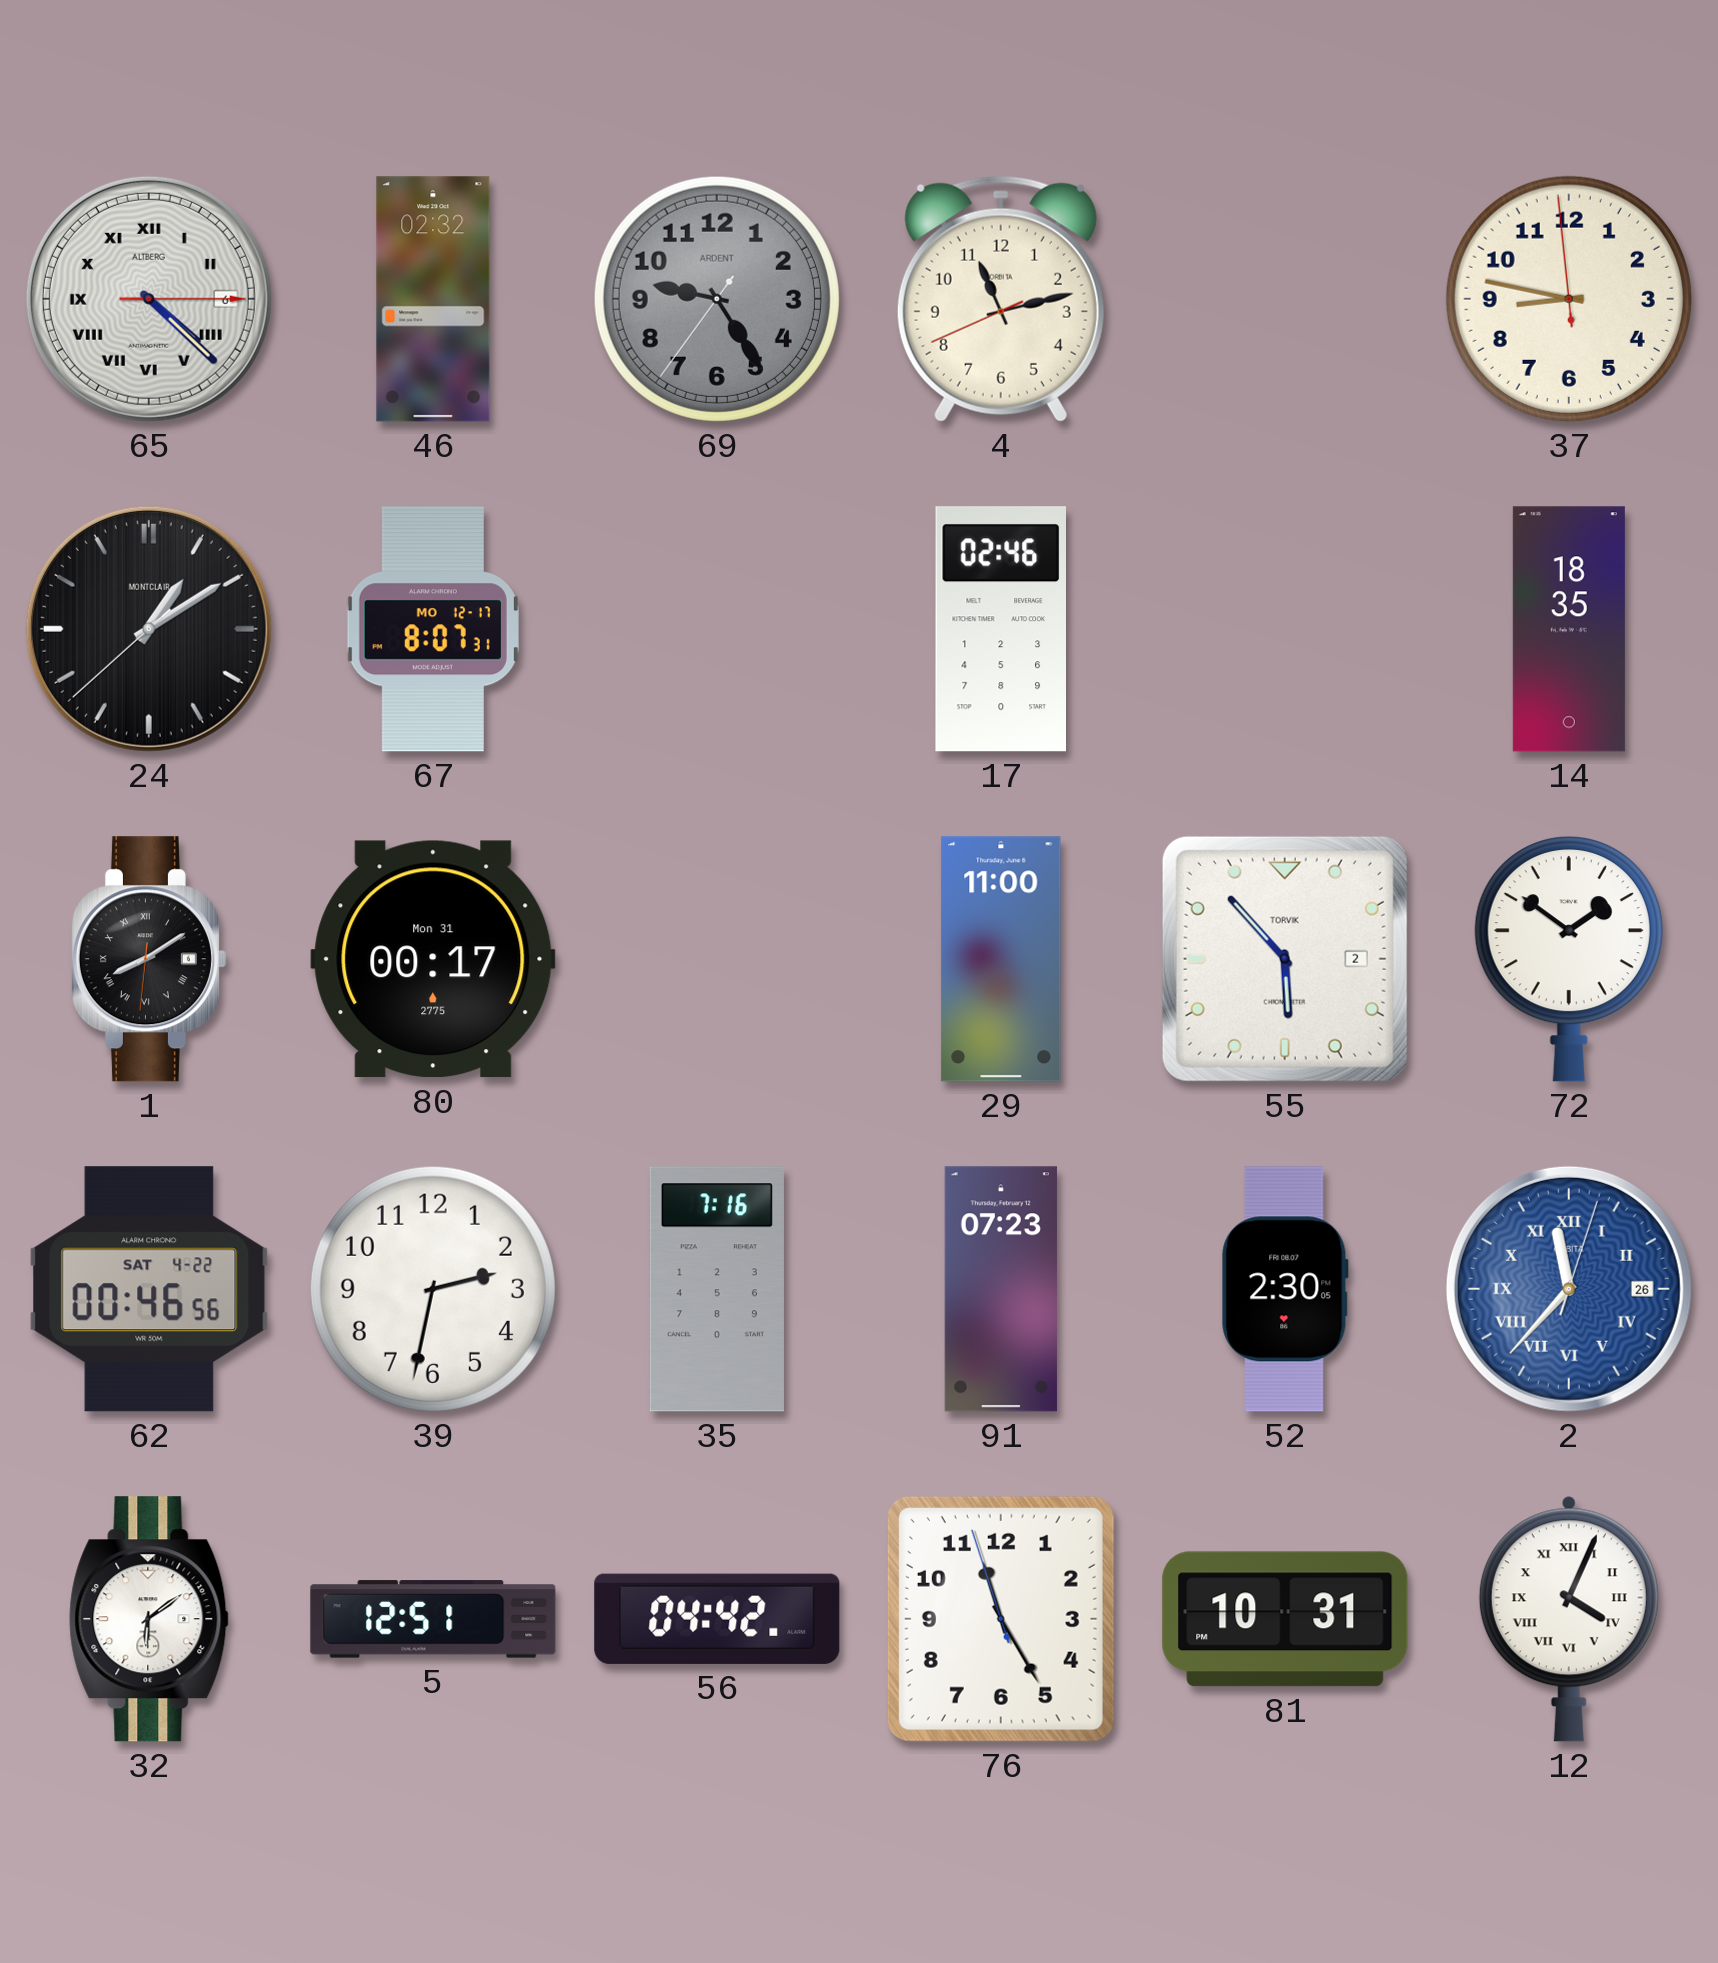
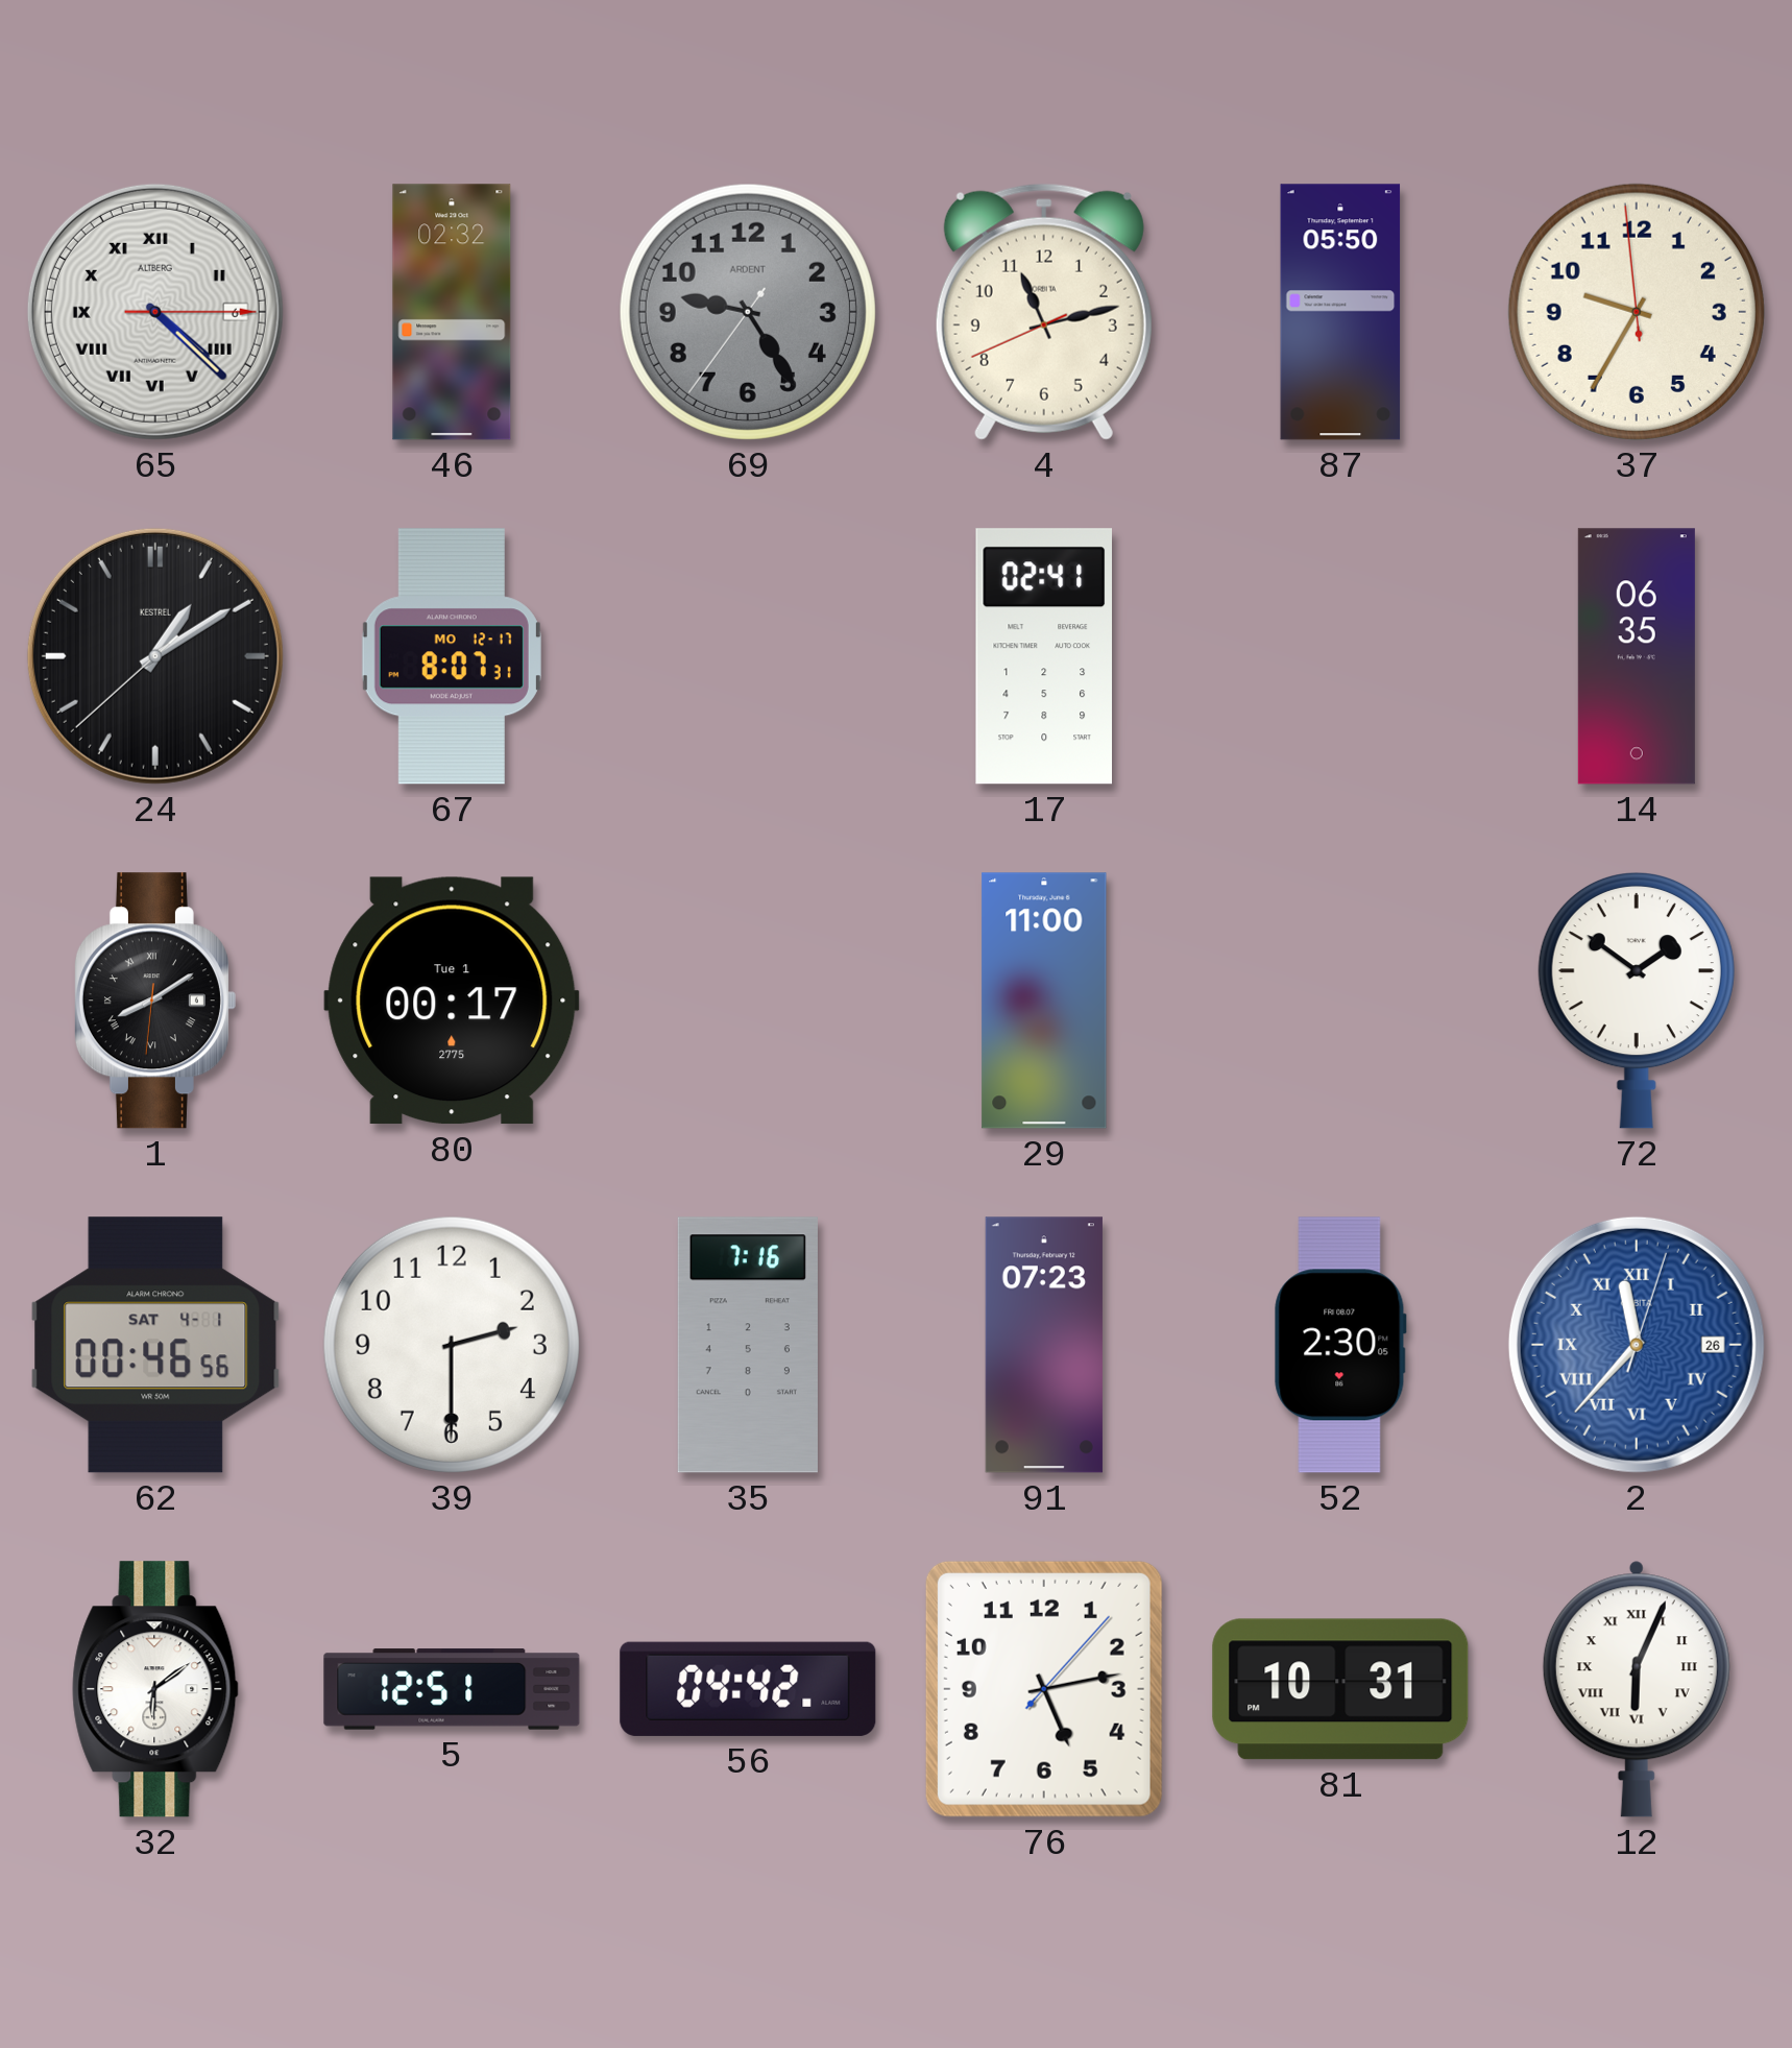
87: none -> 05:50 (1340, 312)
37: 8:46 -> 9:34 (1637, 312)
24 brand: MONTCLAIR -> KESTREL (155, 656)
17: 02:46 -> 02:41 (1043, 656)
14: 18:35 -> 06:35 (1637, 656)
80 date: Mon 31 -> Tue 1 (452, 1001)
55: 5:53 -> none (1285, 959)
62 date: SAT 4-22 -> SAT 4-1 (155, 1345)
39: 2:32 -> 2:30 (452, 1345)
76: 11:24 -> 5:13 (1044, 1689)
12: 4:04 -> 6:04 (1637, 1689)
